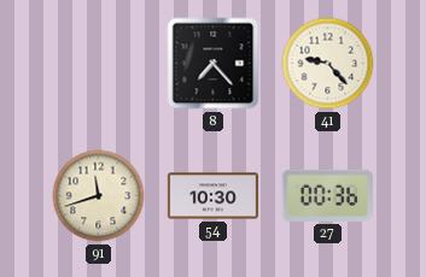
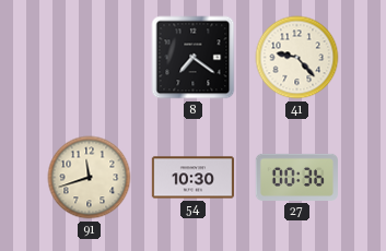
8: 7:23 -> 7:21 (194, 58)
